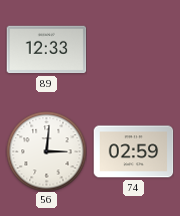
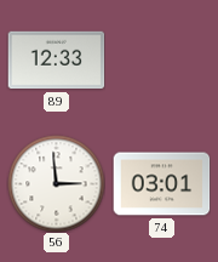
56: 3:01 -> 2:59 (56, 183)
74: 02:59 -> 03:01 (161, 184)
